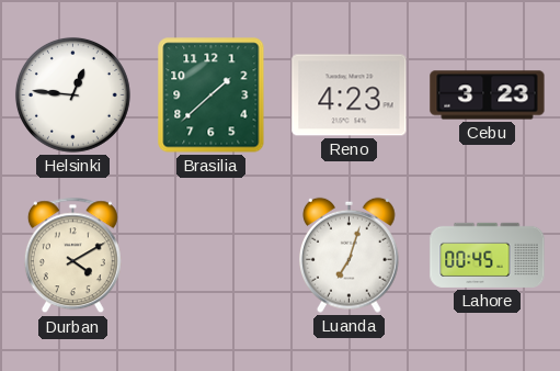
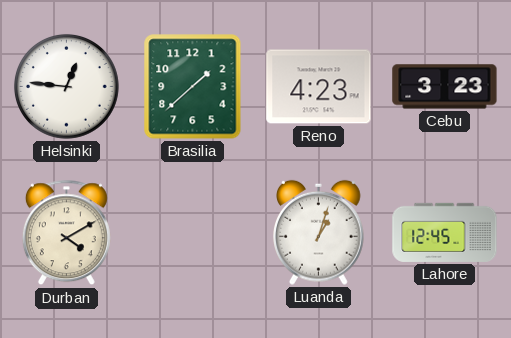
Luanda: 7:03 -> 1:03 (319, 232)
Lahore: 00:45 -> 12:45 (445, 232)
